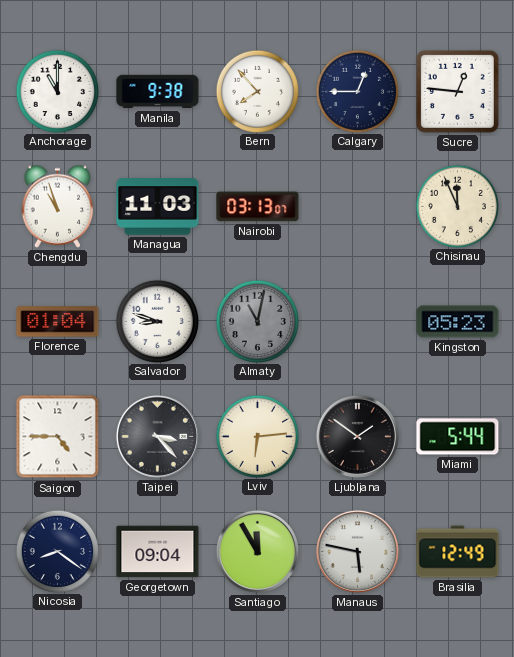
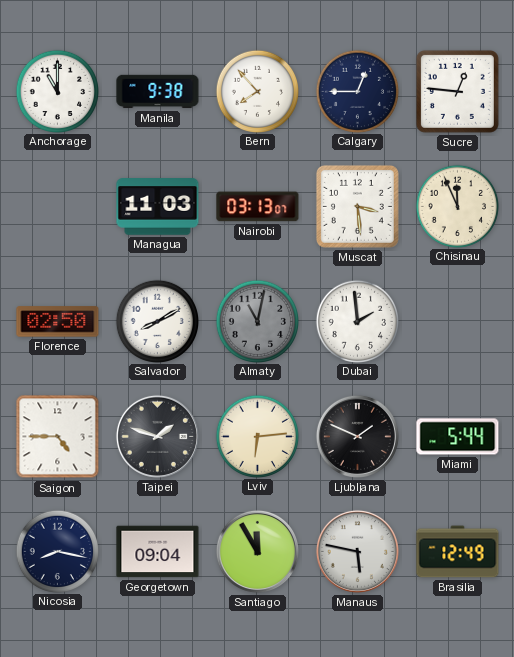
Chengdu: 10:57 -> none (58, 206)
Muscat: none -> 3:29 (357, 206)
Florence: 01:04 -> 02:50 (58, 322)
Salvador: 8:48 -> 8:10 (157, 321)
Dubai: none -> 1:59 (357, 321)
Kingston: 05:23 -> none (458, 322)
Taipei: 3:23 -> 1:48 (157, 436)
Ljubljana: 1:51 -> 1:49 (357, 436)
Nicosia: 8:21 -> 8:17 (57, 551)
